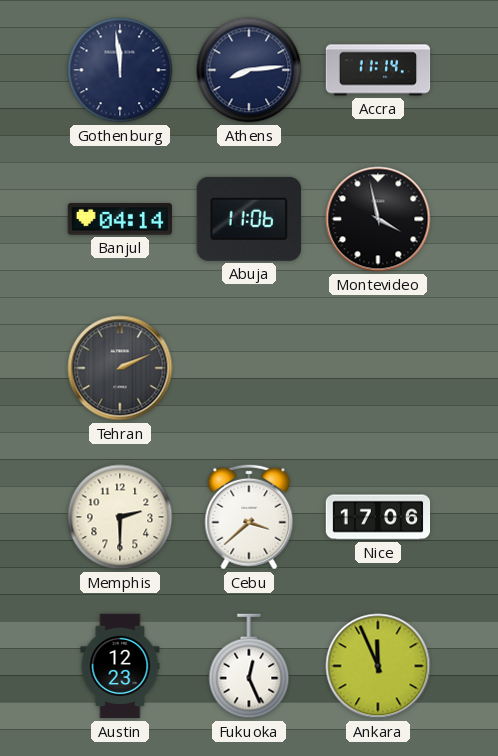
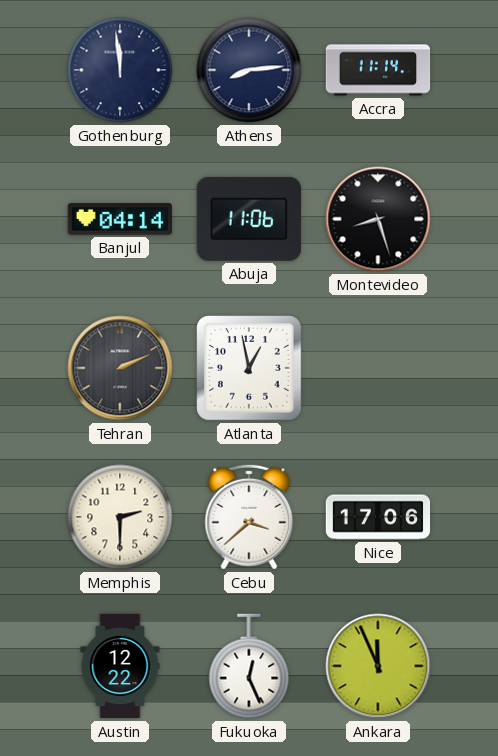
Montevideo: 3:58 -> 8:27 (378, 219)
Atlanta: none -> 12:58 (249, 368)
Austin: 12:23 -> 12:22 (120, 666)
